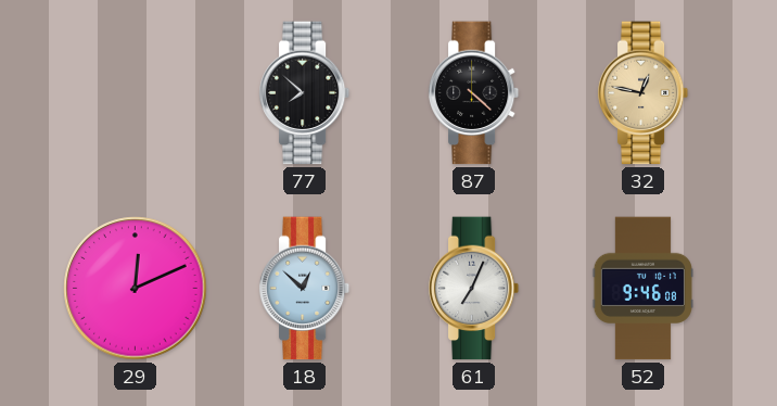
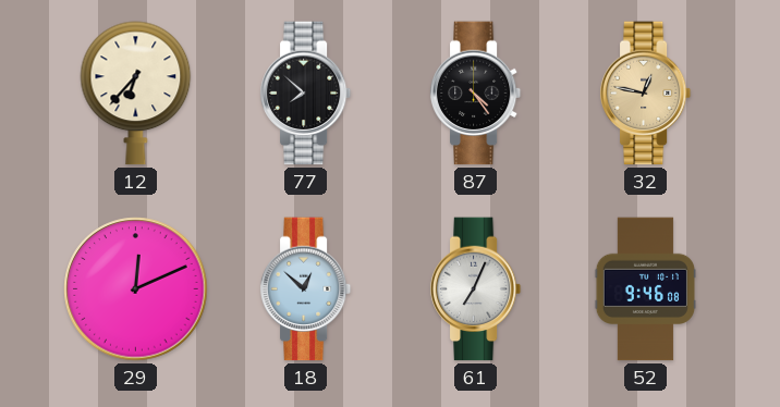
12: none -> 6:37 (136, 94)
87: 4:22 -> 4:24 (476, 94)
